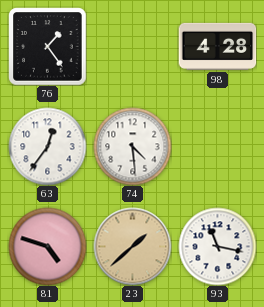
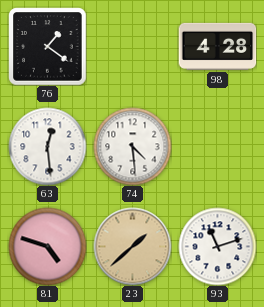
76: 1:24 -> 1:21 (47, 46)
63: 12:36 -> 12:29 (47, 146)
93: 11:17 -> 11:12 (217, 246)
